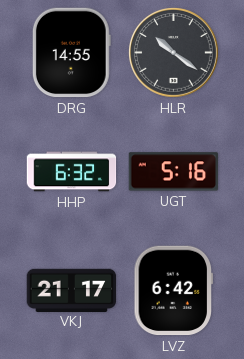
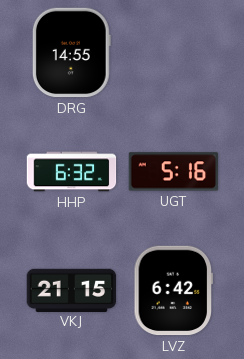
HLR: 10:21 -> none (173, 52)
VKJ: 21:17 -> 21:15 (72, 290)
